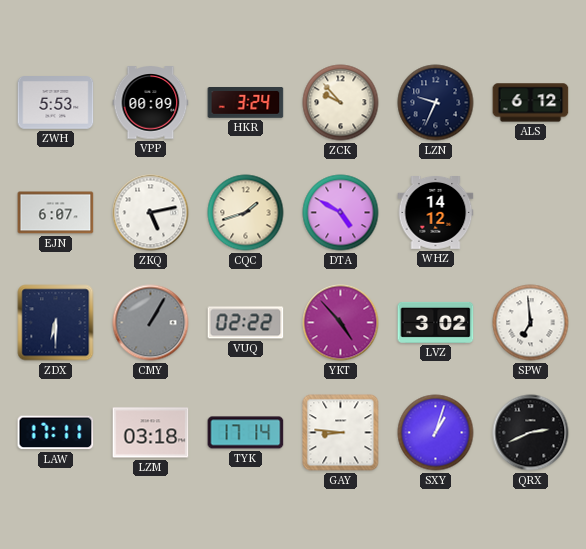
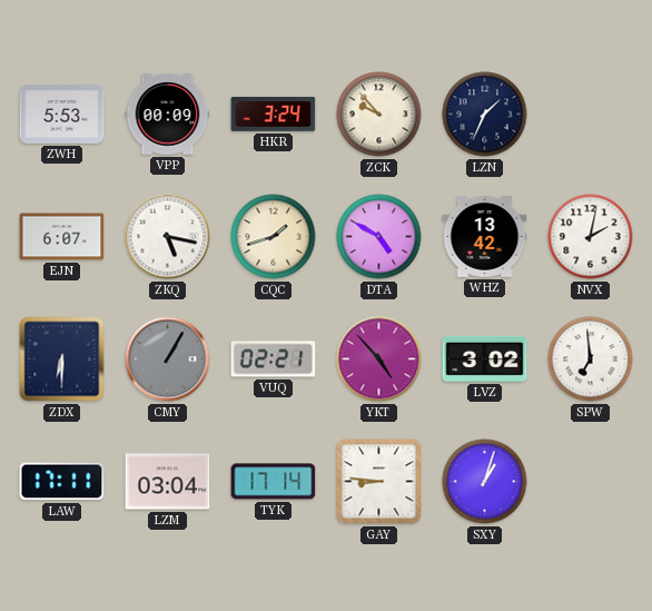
LZN: 9:34 -> 1:34 (485, 115)
ALS: 6:12 -> none (531, 103)
ZKQ: 5:13 -> 5:17 (168, 237)
WHZ: 14:12 -> 13:42 (485, 237)
NVX: none -> 2:02 (591, 237)
VUQ: 02:22 -> 02:21 (274, 359)
LZM: 03:18 -> 03:04 (168, 482)
QRX: 2:41 -> none (531, 433)
